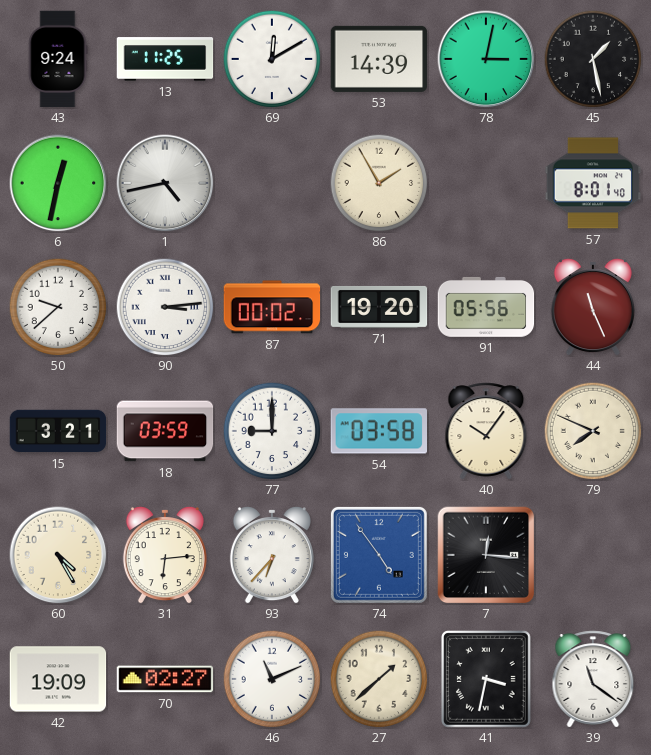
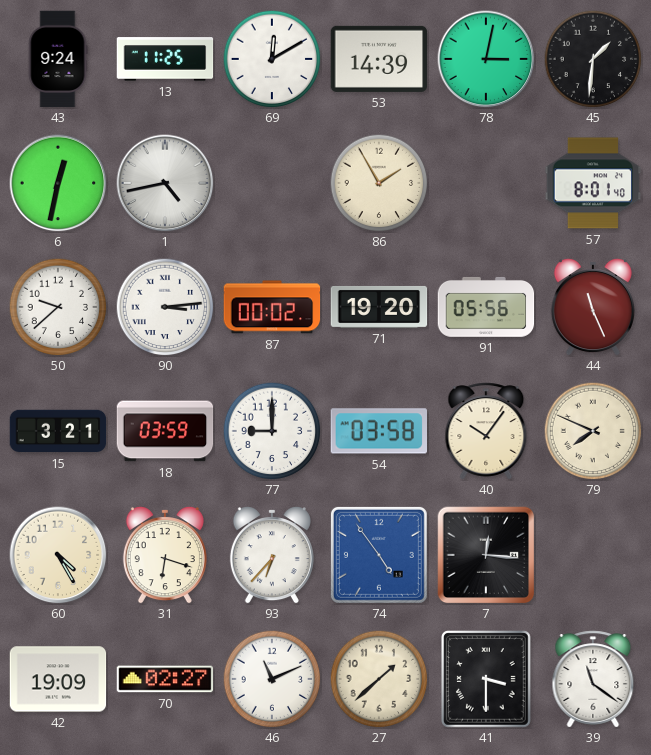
45: 1:28 -> 1:31 (593, 59)
31: 6:14 -> 6:18 (165, 556)
41: 3:32 -> 3:30 (487, 680)
